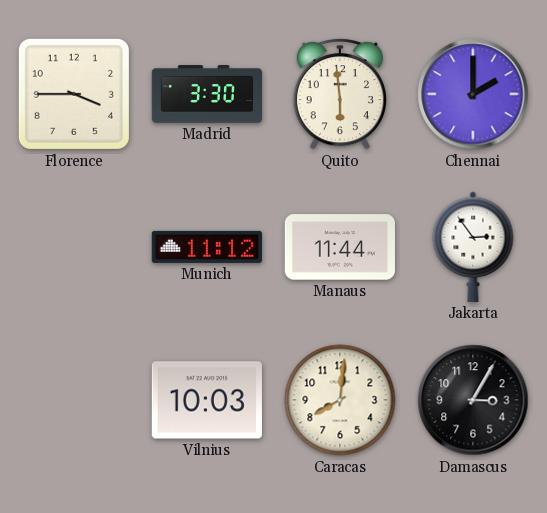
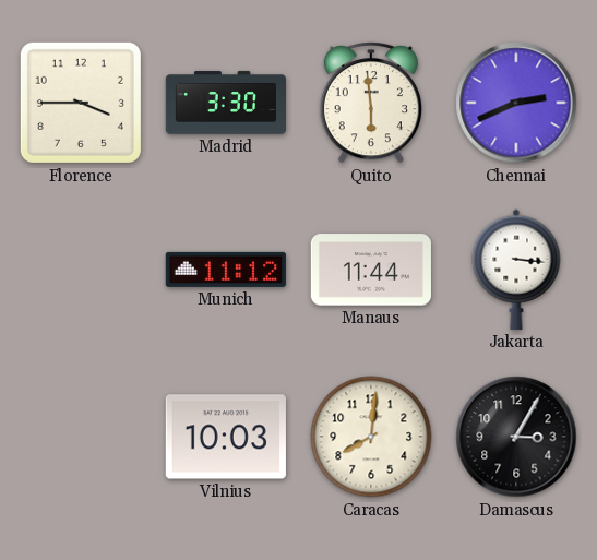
Chennai: 2:00 -> 2:41 (516, 103)
Jakarta: 2:54 -> 3:16 (516, 270)
